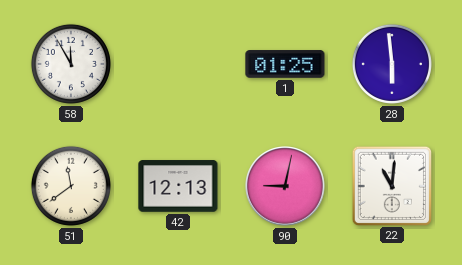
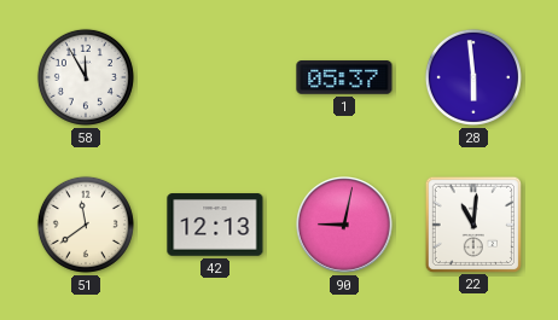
1: 01:25 -> 05:37 (344, 77)
